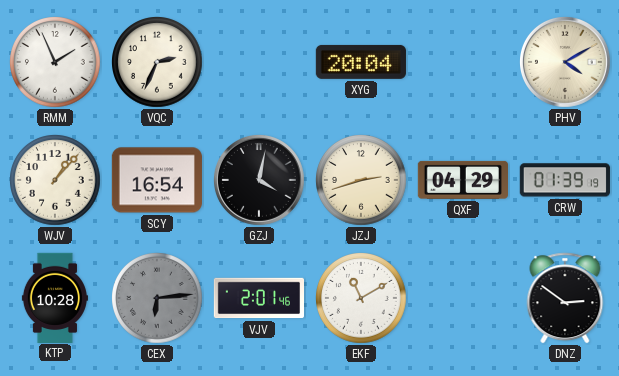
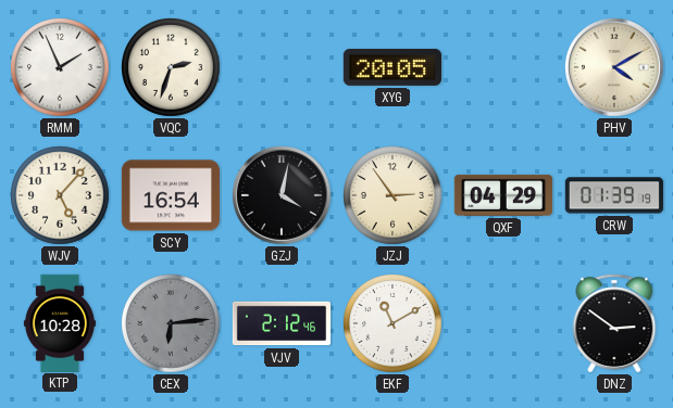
VQC: 2:34 -> 2:33 (172, 68)
XYG: 20:04 -> 20:05 (391, 67)
WJV: 1:07 -> 5:07 (61, 196)
JZJ: 2:42 -> 2:54 (394, 196)
VJV: 2:01 -> 2:12 (281, 323)
